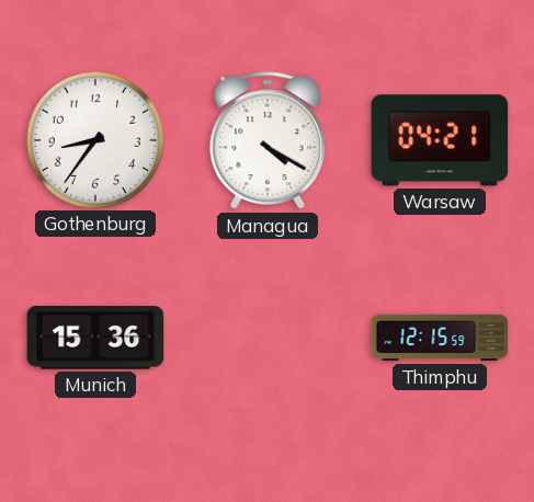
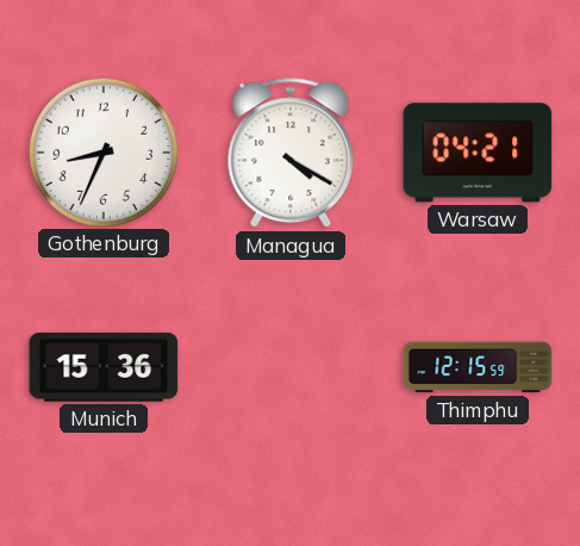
Gothenburg: 8:36 -> 8:34 (102, 151)
